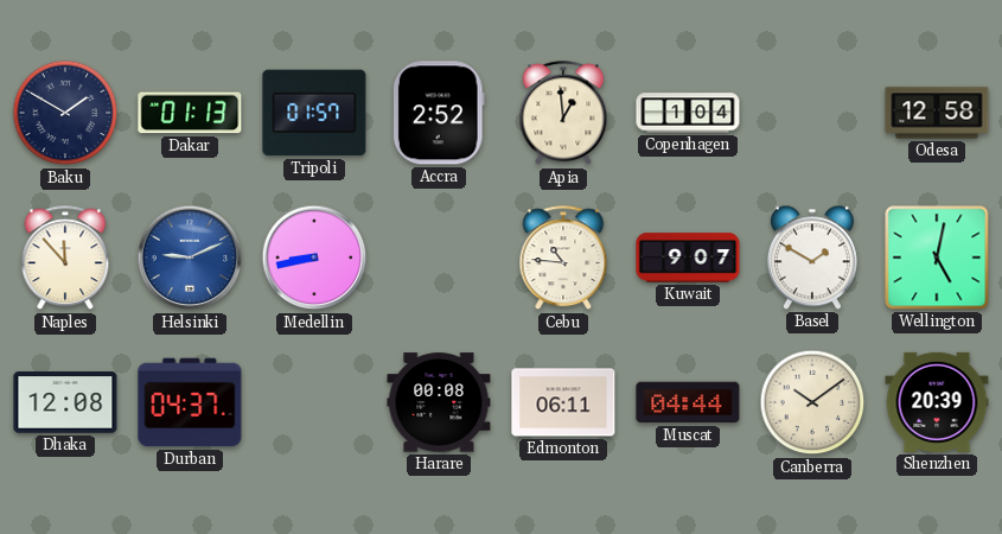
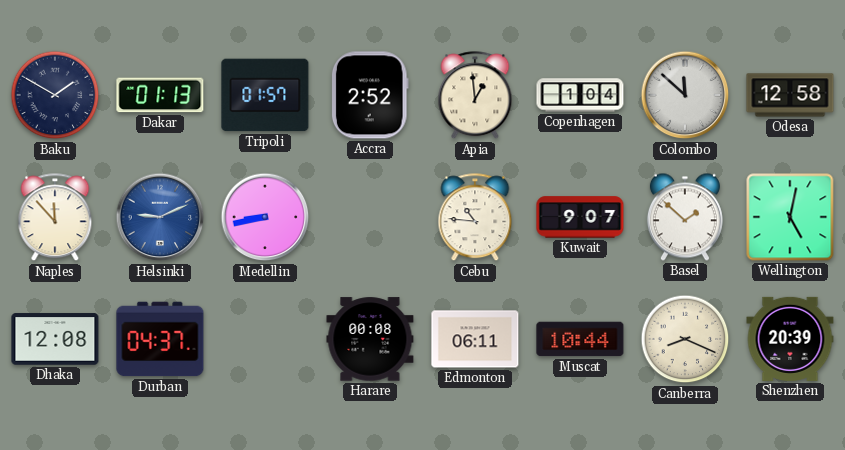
Colombo: none -> 11:52 (685, 95)
Basel: 1:50 -> 1:52 (685, 217)
Muscat: 04:44 -> 10:44 (580, 339)
Canberra: 10:09 -> 8:19 (685, 339)
